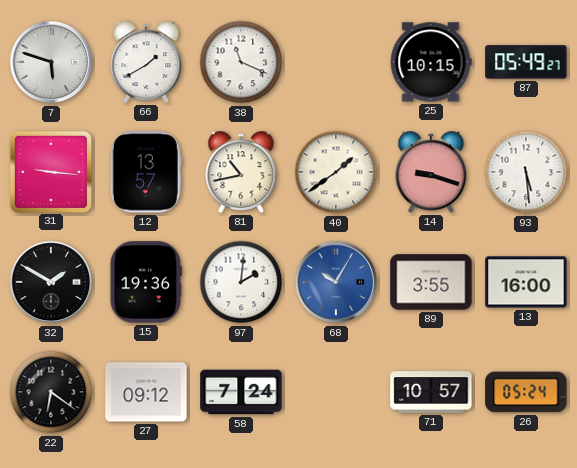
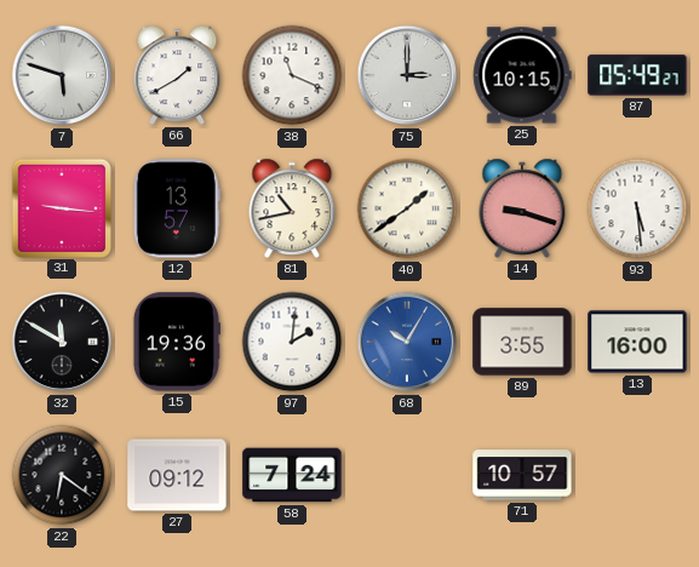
75: none -> 3:00 (407, 75)
32: 1:50 -> 11:50 (62, 342)
26: 05:24 -> none (526, 392)
